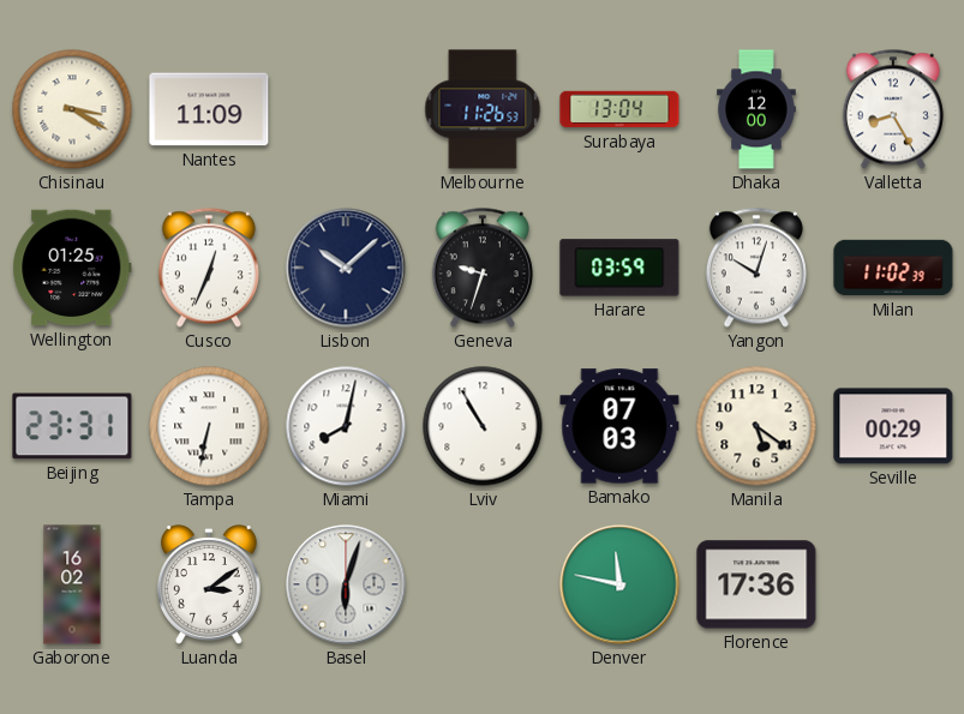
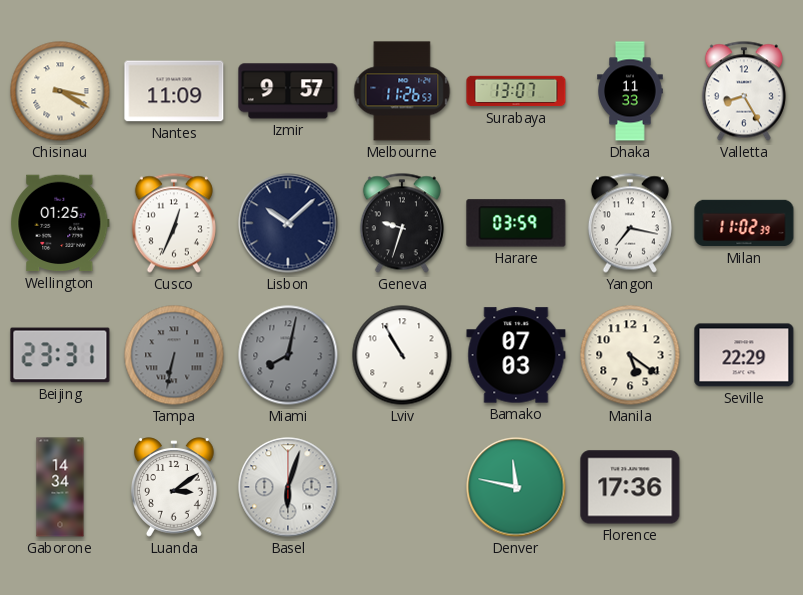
Izmir: none -> 9:57 (288, 91)
Surabaya: 13:04 -> 13:07 (516, 91)
Dhaka: 12:00 -> 11:33 (630, 91)
Yangon: 10:03 -> 7:17 (630, 223)
Tampa dial: white -> grey (174, 355)
Miami dial: white -> grey (288, 355)
Seville: 00:29 -> 22:29 (744, 355)
Gaborone: 16:02 -> 14:34 (60, 487)
